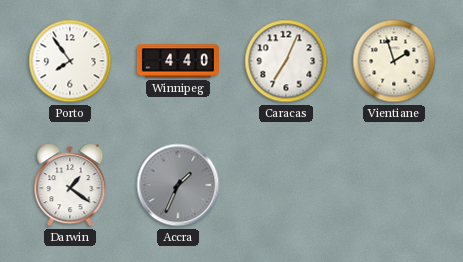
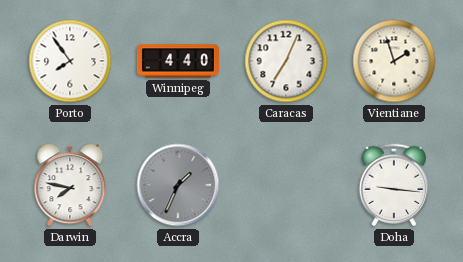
Darwin: 1:21 -> 7:47 (70, 186)
Doha: none -> 9:16 (394, 185)
